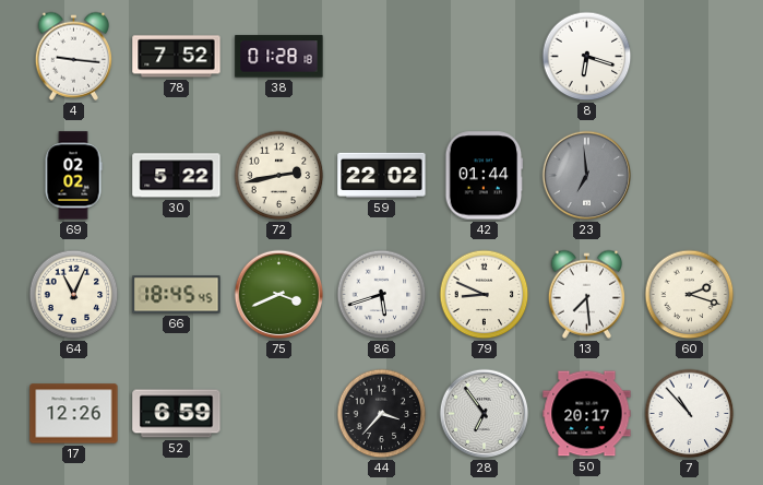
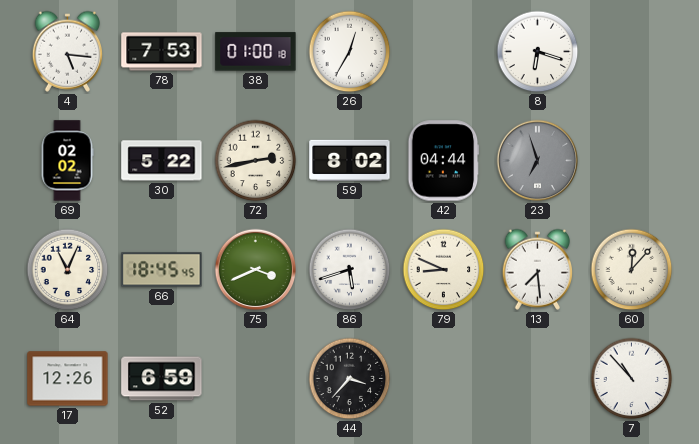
4: 9:16 -> 5:16 (68, 51)
78: 7:52 -> 7:53 (162, 52)
38: 01:28 -> 01:00 (256, 52)
26: none -> 12:35 (350, 52)
59: 22:02 -> 8:02 (350, 160)
42: 01:44 -> 04:44 (444, 161)
23: 6:59 -> 6:57 (538, 161)
60: 2:18 -> 12:07 (632, 270)
28: 6:54 -> none (485, 414)
50: 20:17 -> none (587, 414)
